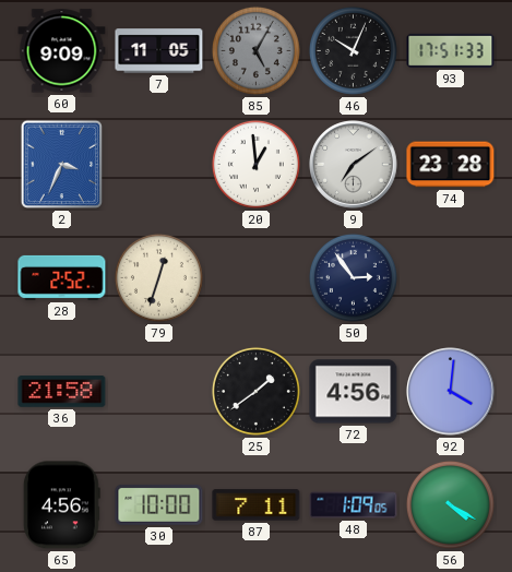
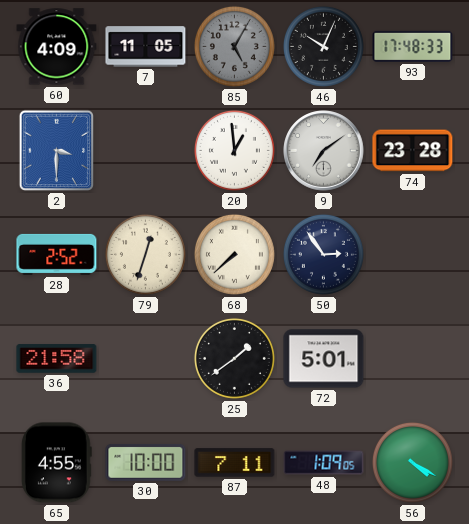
60: 9:09 -> 4:09 (57, 47)
93: 17:51 -> 17:48 (413, 46)
2: 3:34 -> 3:30 (57, 151)
68: none -> 7:38 (234, 254)
72: 4:56 -> 5:01 (324, 359)
92: 4:01 -> none (451, 392)
65: 4:56 -> 4:55 (56, 463)
